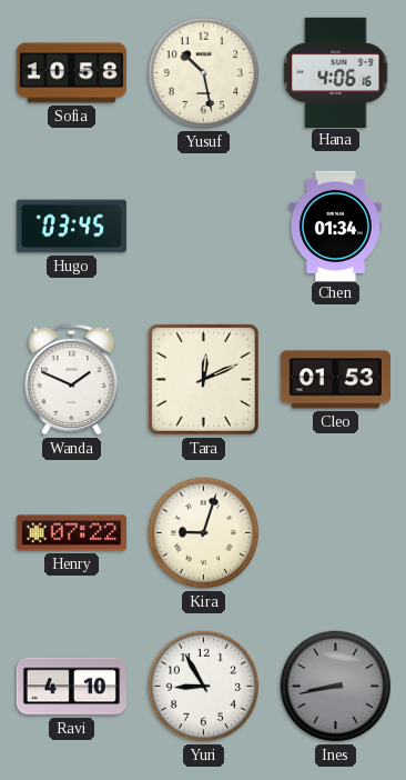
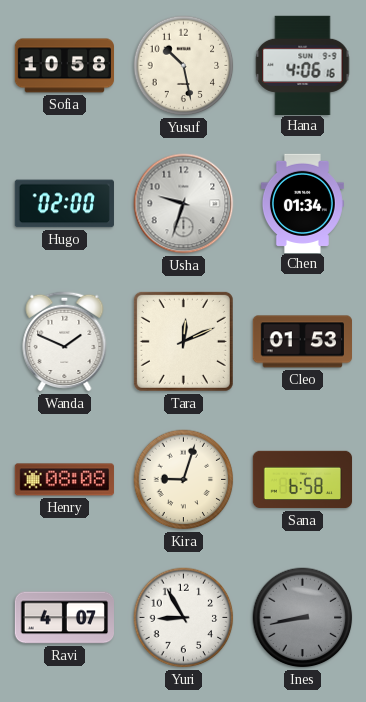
Hugo: 03:45 -> 02:00 (64, 204)
Usha: none -> 9:33 (184, 204)
Henry: 07:22 -> 08:08 (64, 480)
Sana: none -> 6:58 (303, 480)
Ravi: 4:10 -> 4:07 (64, 618)
